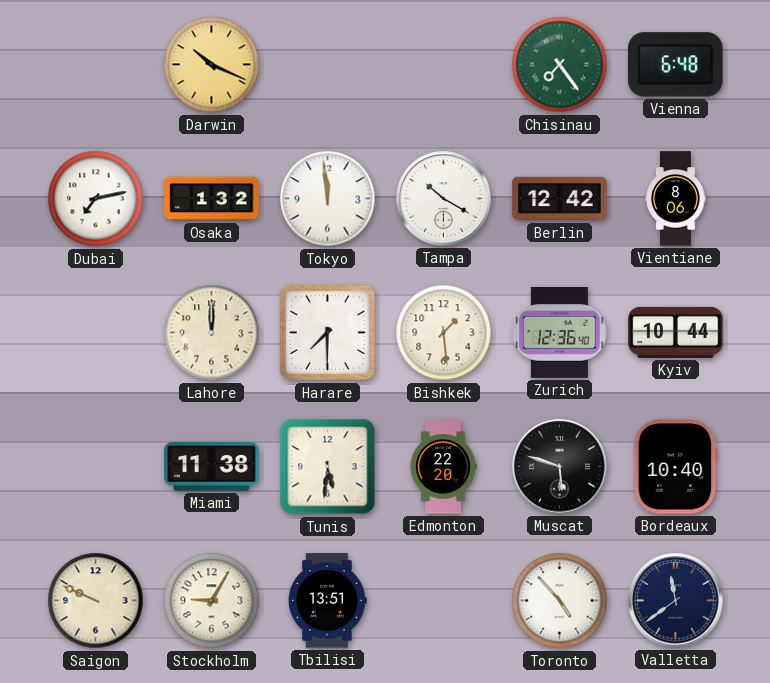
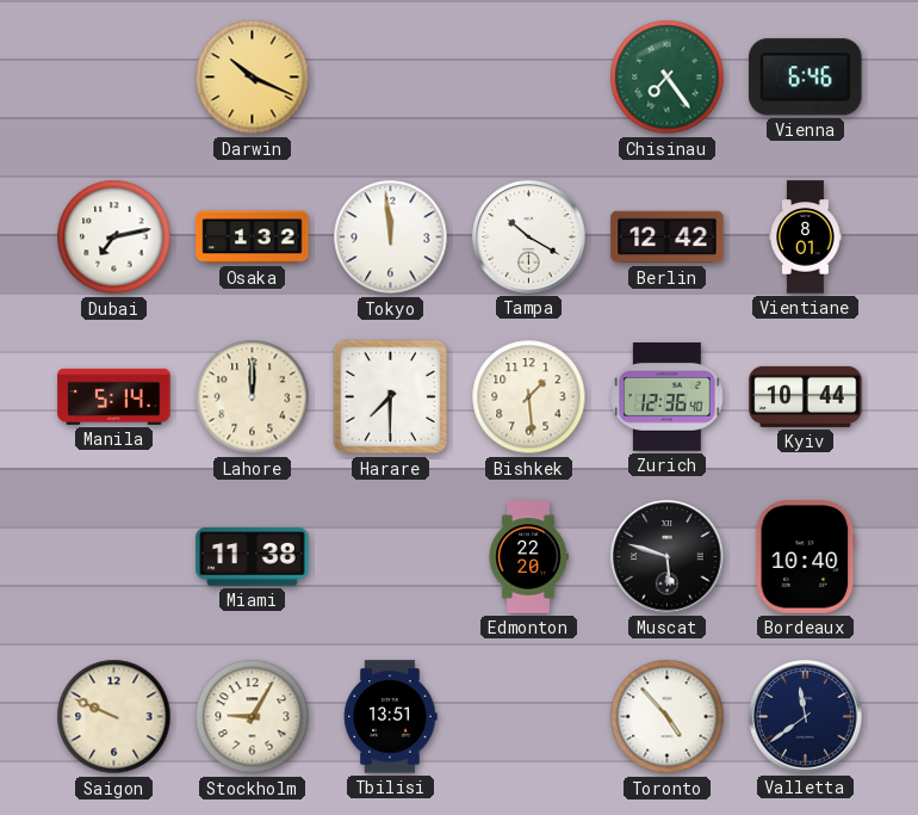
Vienna: 6:48 -> 6:46 (806, 78)
Vientiane: 8:06 -> 8:01 (806, 237)
Manila: none -> 5:14 (114, 396)
Tunis: 5:31 -> none (328, 467)
